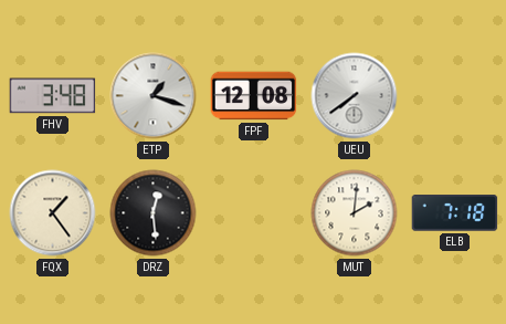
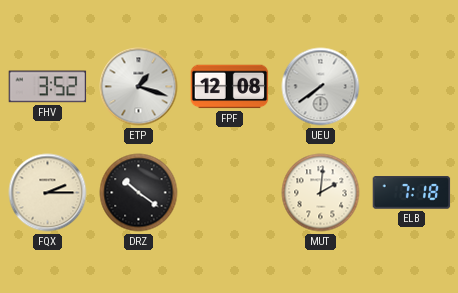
FHV: 3:48 -> 3:52 (48, 87)
FQX: 1:24 -> 2:15 (48, 193)
DRZ: 12:29 -> 10:21 (139, 193)
